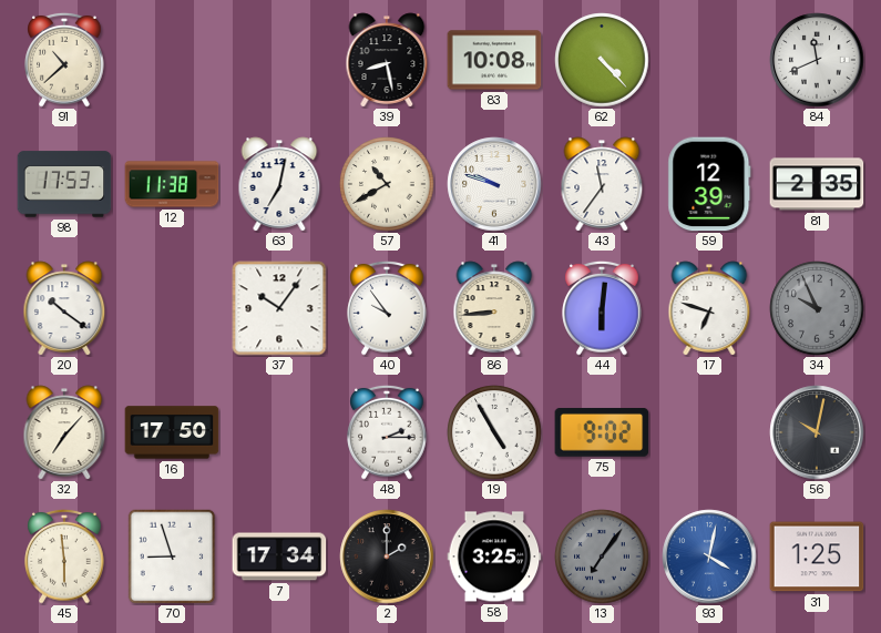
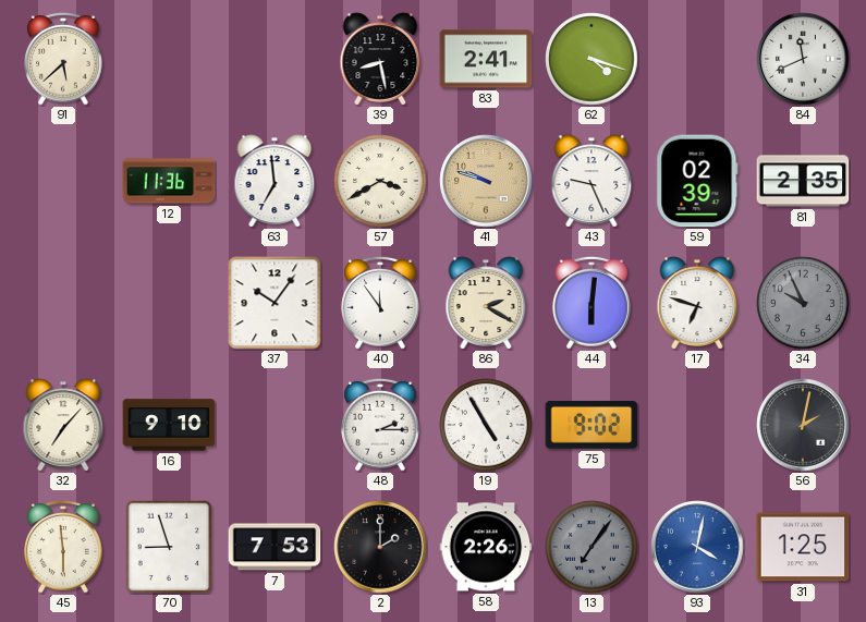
91: 10:38 -> 5:38 (63, 59)
83: 10:08 -> 2:41 (486, 59)
62: 4:23 -> 4:18 (591, 59)
98: 17:53 -> none (64, 184)
12: 11:38 -> 11:36 (169, 181)
63: 7:02 -> 6:59 (275, 181)
57: 10:40 -> 3:40 (380, 181)
41 dial: white -> champagne (486, 181)
43: 11:36 -> 9:26 (591, 181)
59: 12:39 -> 02:39 (697, 181)
20: 10:21 -> none (64, 308)
40: 9:54 -> 11:54 (380, 303)
86: 8:44 -> 2:20 (486, 303)
16: 17:50 -> 9:10 (169, 425)
56: 10:02 -> 2:02 (803, 425)
7: 17:34 -> 7:53 (275, 547)
58: 3:25 -> 2:26 (486, 547)
